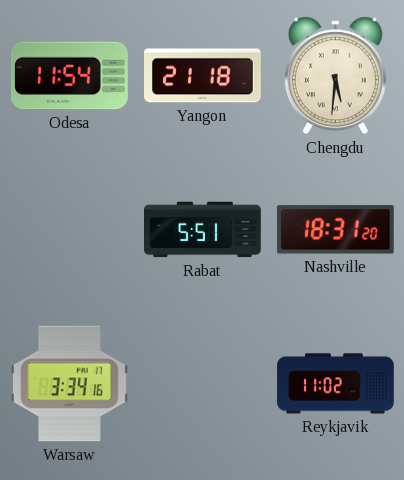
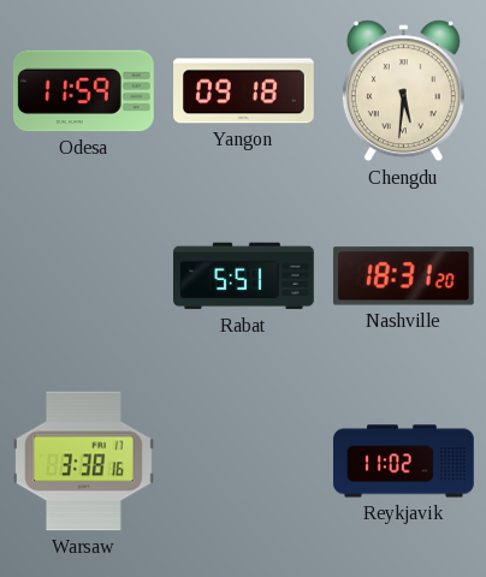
Odesa: 11:54 -> 11:59 (83, 91)
Yangon: 21:18 -> 09:18 (244, 91)
Warsaw: 3:34 -> 3:38 (84, 462)
